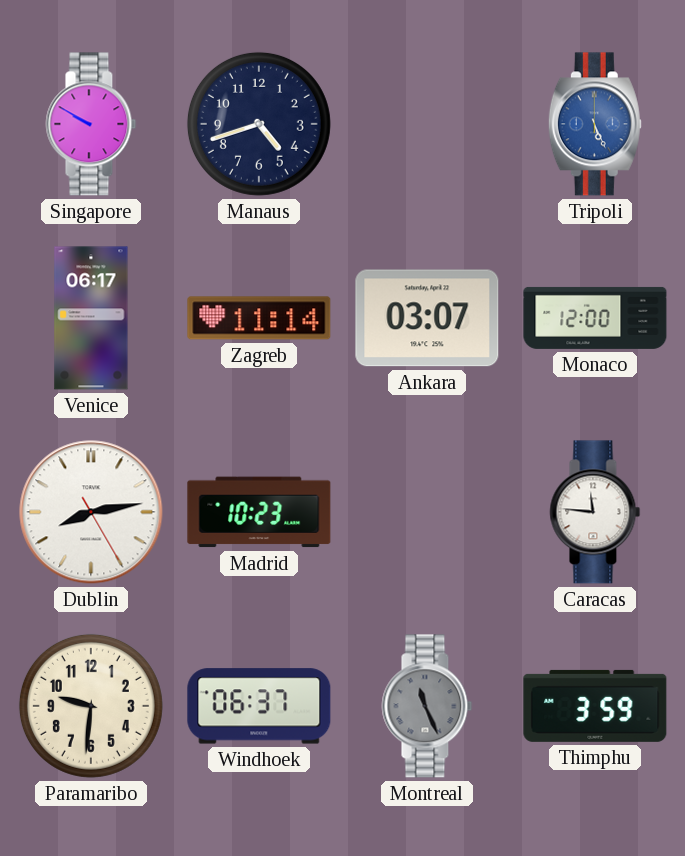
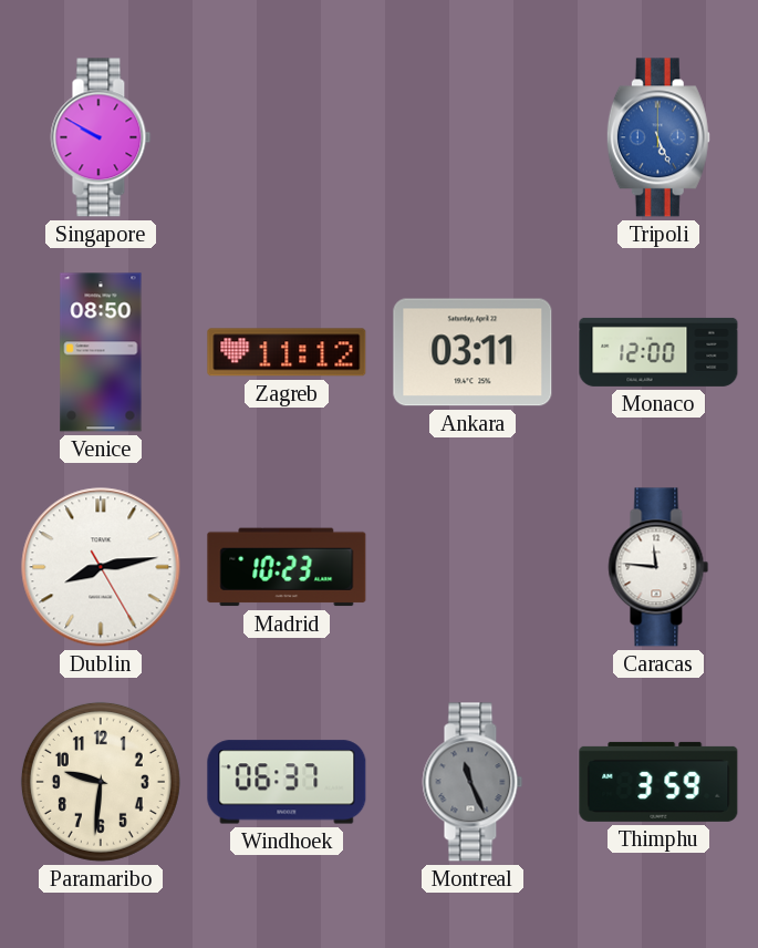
Manaus: 4:42 -> none (259, 124)
Venice: 06:17 -> 08:50 (101, 352)
Zagreb: 11:14 -> 11:12 (287, 352)
Ankara: 03:07 -> 03:11 (473, 352)
